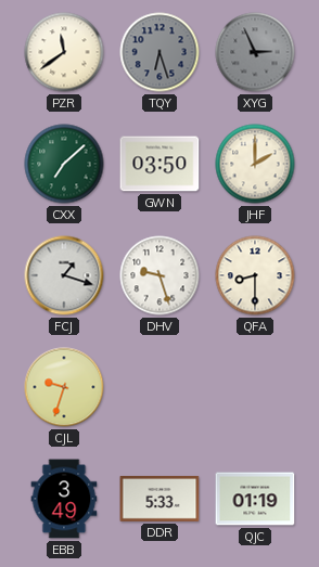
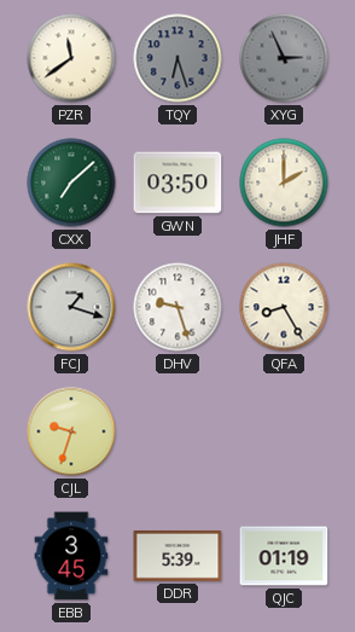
QFA: 8:30 -> 8:25 (284, 307)
EBB: 3:49 -> 3:45 (71, 556)
DDR: 5:33 -> 5:39 (177, 556)
